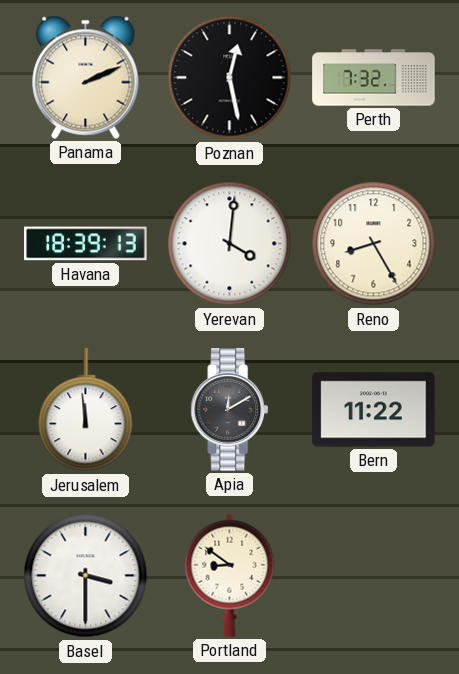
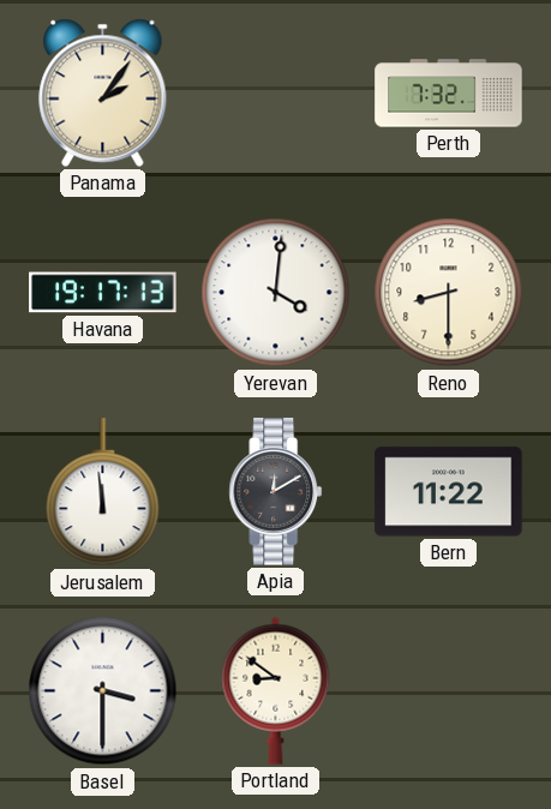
Panama: 2:11 -> 2:06 (103, 92)
Poznan: 12:28 -> none (230, 78)
Havana: 18:39 -> 19:17 (103, 293)
Reno: 8:25 -> 8:30 (449, 293)
